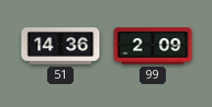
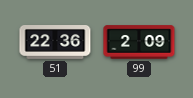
51: 14:36 -> 22:36 (55, 43)
